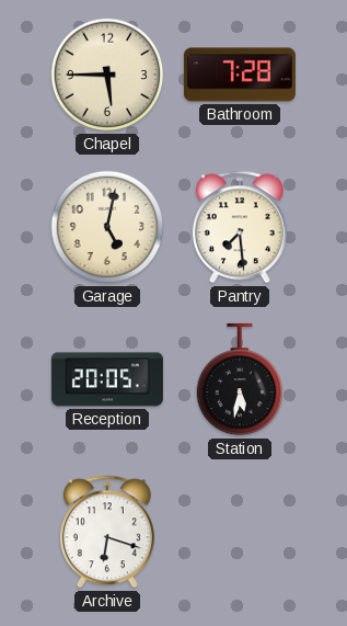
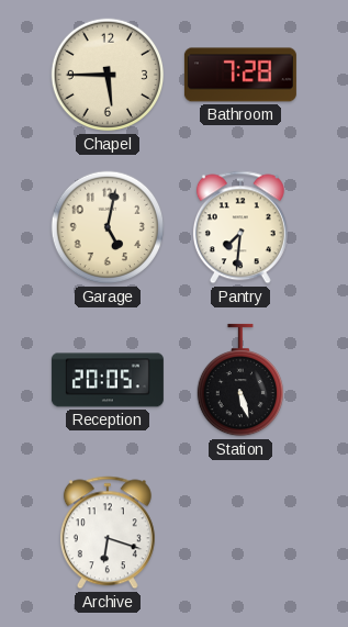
Pantry: 7:29 -> 7:31 (240, 227)
Station: 5:32 -> 5:27 (239, 380)
